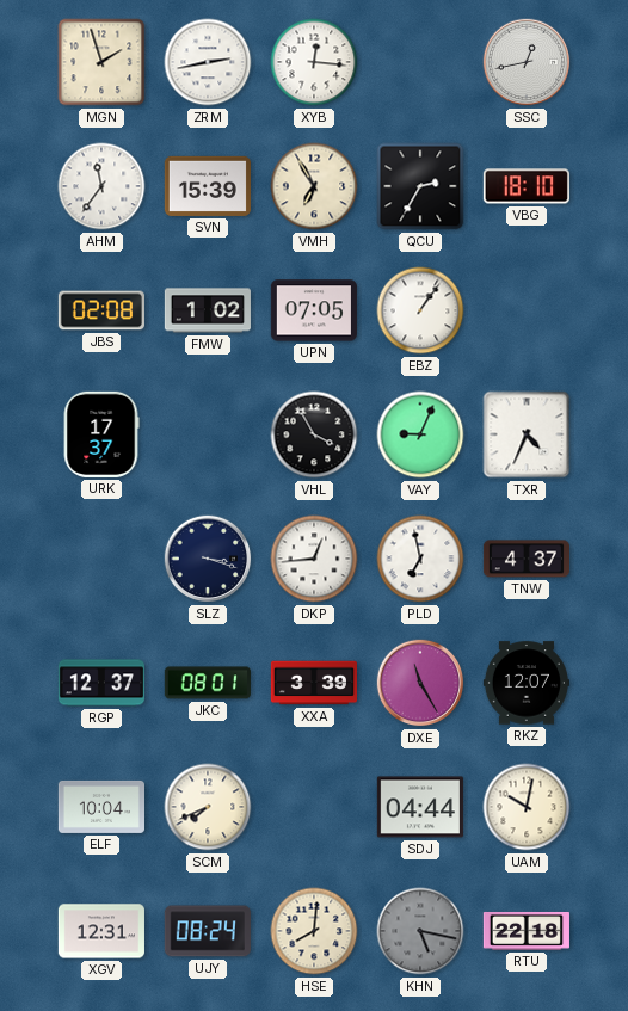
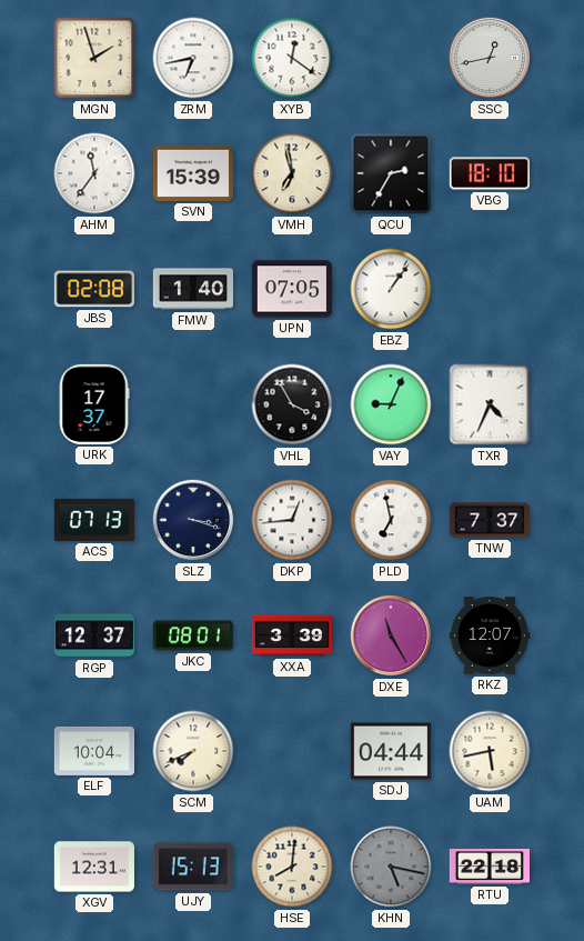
ZRM: 2:43 -> 6:43 (193, 58)
XYB: 12:16 -> 12:21 (292, 58)
VMH: 6:55 -> 6:58 (292, 173)
FMW: 1:02 -> 1:40 (193, 289)
ACS: none -> 07:13 (94, 520)
TNW: 4:37 -> 7:37 (489, 520)
UAM: 10:02 -> 5:43 (490, 751)
UJY: 08:24 -> 15:13 (193, 867)
